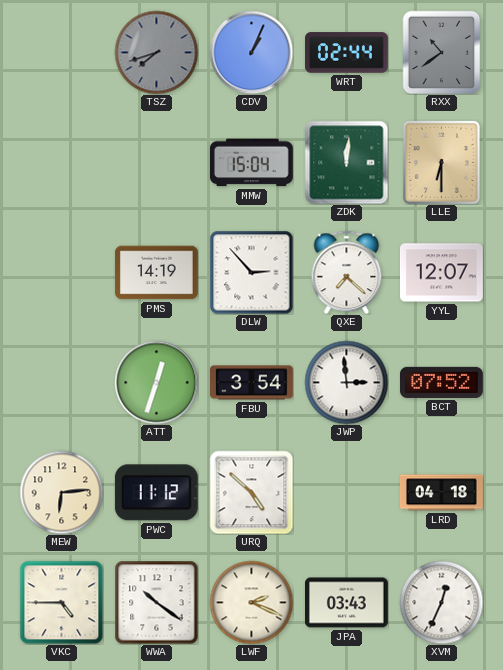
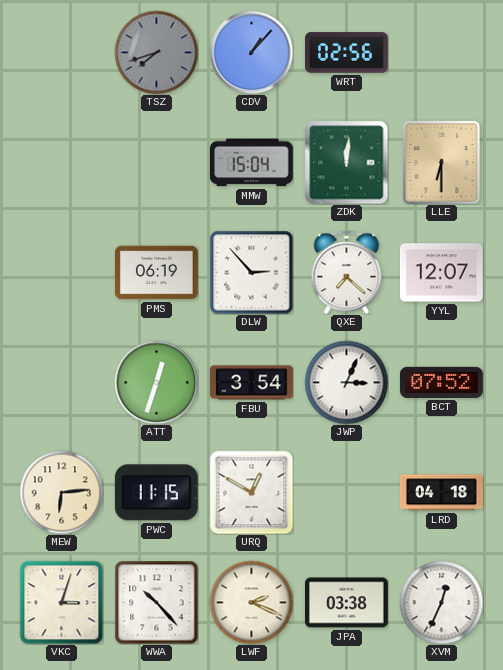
CDV: 1:04 -> 1:07 (251, 52)
WRT: 02:44 -> 02:56 (346, 53)
RXX: 10:39 -> none (442, 52)
PMS: 14:19 -> 06:19 (157, 273)
JWP: 2:59 -> 3:04 (346, 382)
PWC: 11:12 -> 11:15 (156, 493)
URQ: 4:52 -> 12:50 (251, 492)
VKC: 4:45 -> 3:03 (61, 602)
WWA: 10:21 -> 10:23 (156, 602)
JPA: 03:43 -> 03:38 (347, 603)
